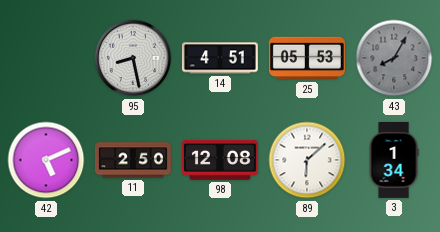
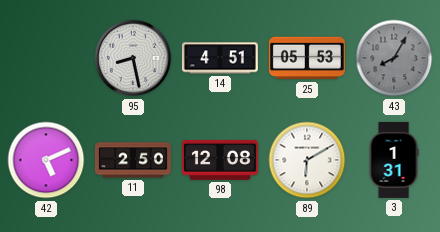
89: 6:08 -> 6:10 (307, 160)
3: 1:34 -> 1:31 (394, 160)
